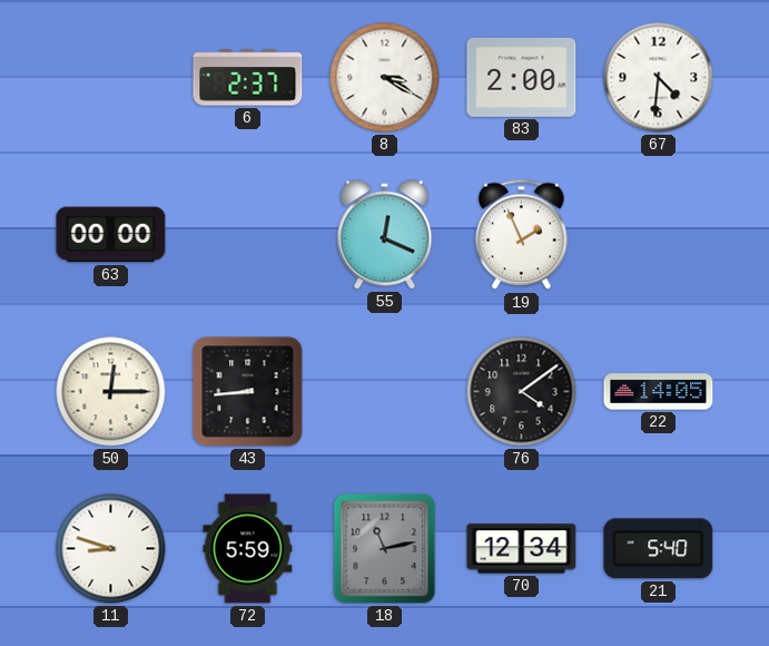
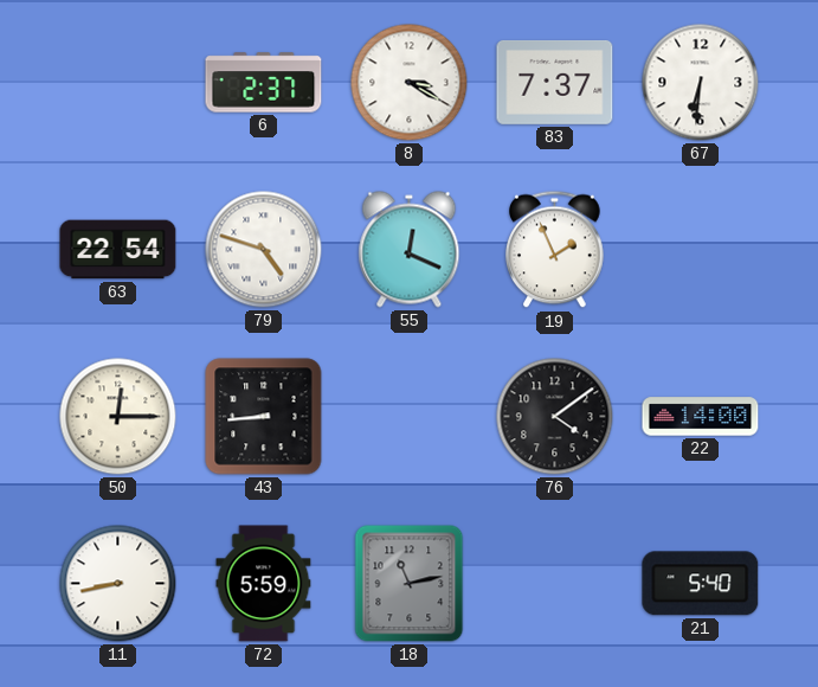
83: 2:00 -> 7:37 (555, 82)
67: 4:31 -> 6:31 (701, 83)
63: 00:00 -> 22:54 (118, 250)
79: none -> 4:48 (264, 250)
22: 14:05 -> 14:00 (701, 417)
11: 8:48 -> 8:43 (118, 584)
70: 12:34 -> none (522, 549)
